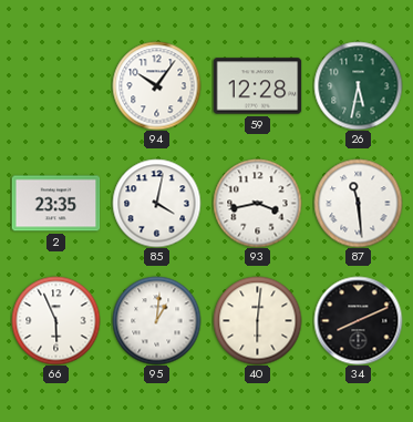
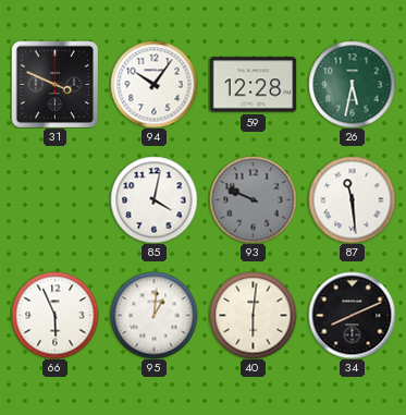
31: none -> 3:49 (54, 84)
2: 23:35 -> none (55, 204)
93: 3:43 -> 9:49 (253, 199)
93 dial: white -> grey (253, 199)
